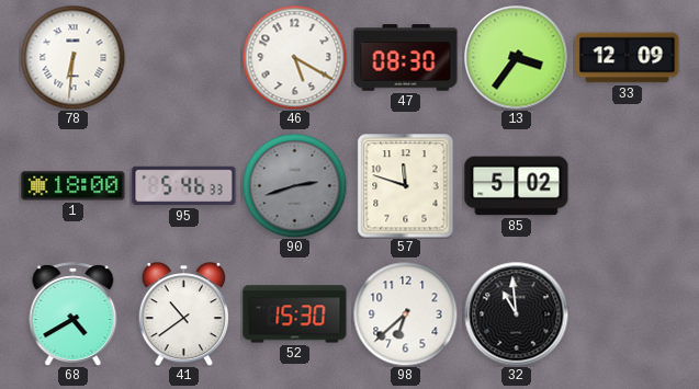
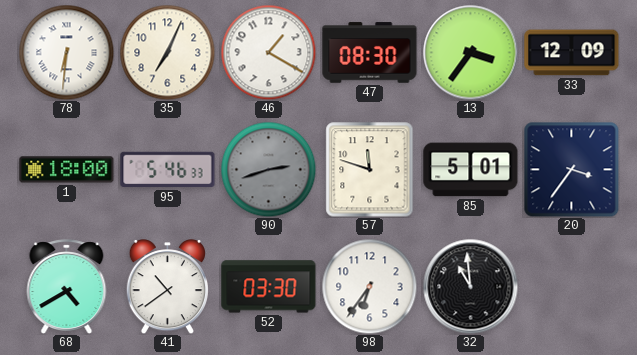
35: none -> 7:04 (167, 52)
46: 5:20 -> 1:20 (268, 52)
85: 5:02 -> 5:01 (471, 170)
20: none -> 3:36 (571, 169)
52: 15:30 -> 03:30 (269, 287)
98: 6:38 -> 6:36 (369, 286)
